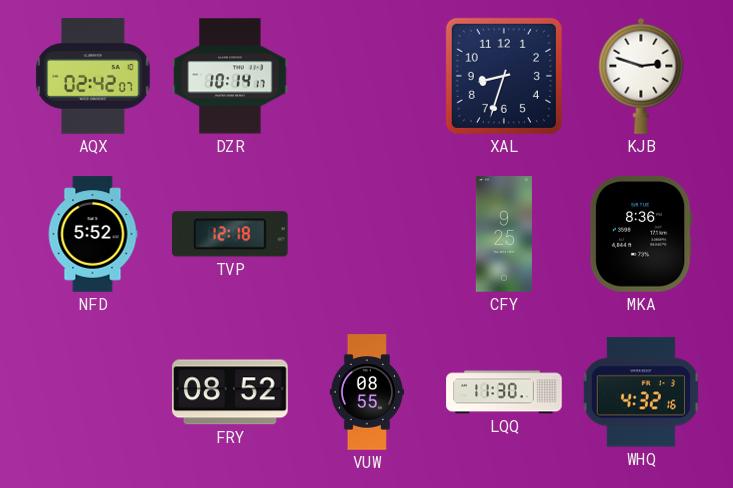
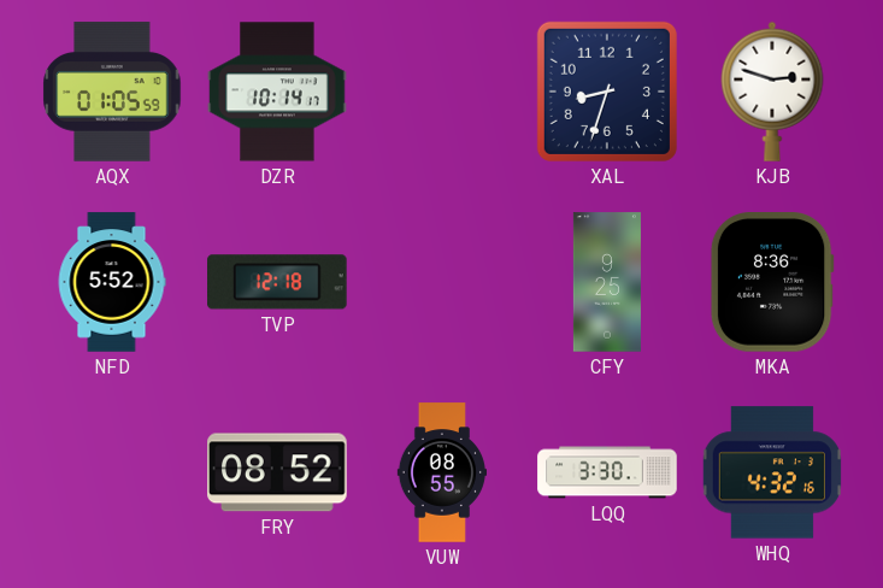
AQX: 02:42 -> 01:05 (112, 92)
LQQ: 11:30 -> 3:30 (607, 472)
